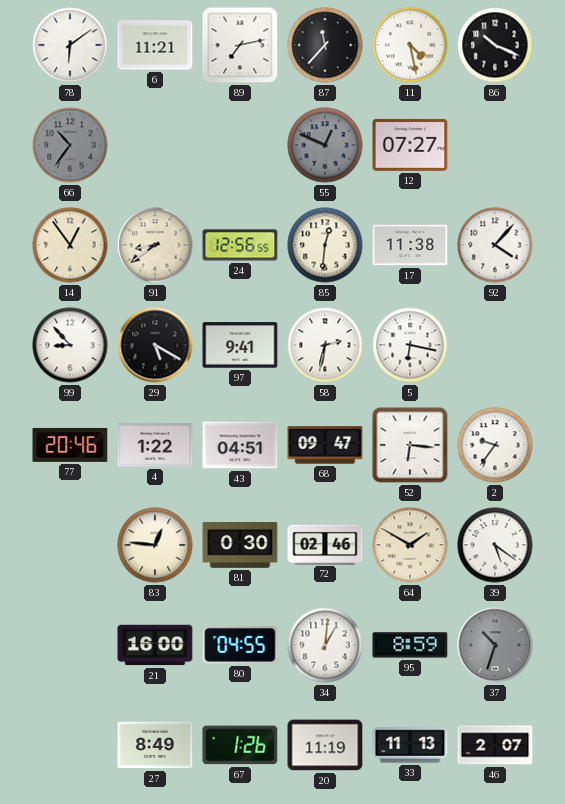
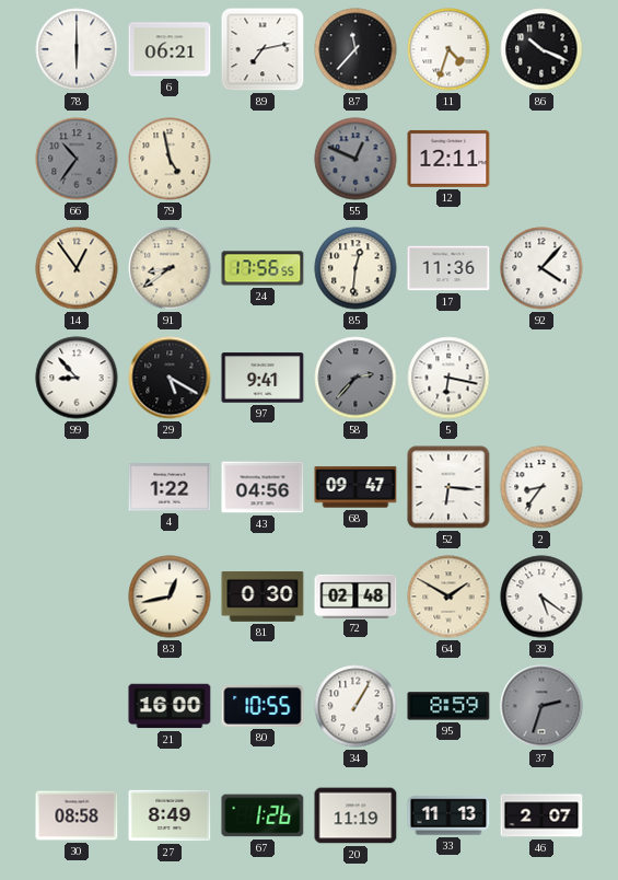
78: 6:09 -> 6:00 (77, 49)
6: 11:21 -> 06:21 (170, 49)
11: 4:28 -> 4:33 (448, 49)
79: none -> 4:58 (170, 159)
12: 07:27 -> 12:11 (448, 159)
24: 12:56 -> 17:56 (263, 268)
17: 11:38 -> 11:36 (448, 268)
58: 2:32 -> 2:37 (355, 378)
58 dial: white -> grey (355, 378)
77: 20:46 -> none (70, 445)
43: 04:51 -> 04:56 (263, 487)
2: 9:36 -> 8:36 (541, 487)
83: 12:46 -> 12:43 (170, 597)
72: 02:46 -> 02:48 (355, 595)
80: 04:55 -> 10:55 (263, 707)
34: 1:01 -> 1:05 (355, 706)
37: 10:33 -> 2:33 (541, 706)
30: none -> 08:58 (77, 815)
